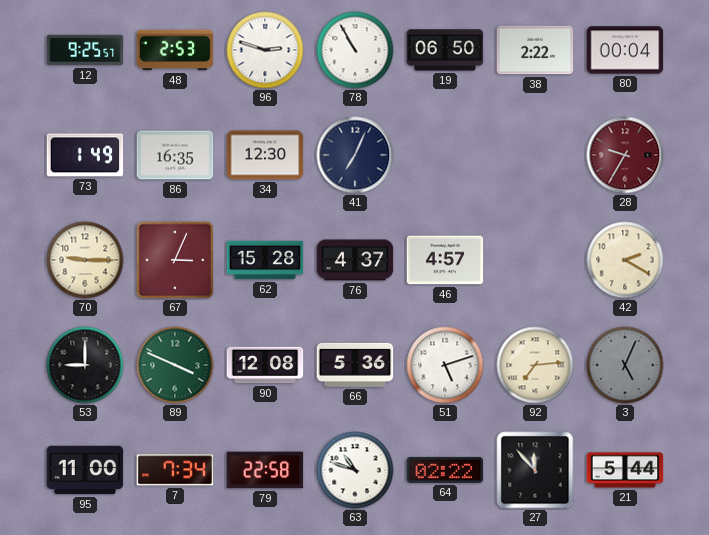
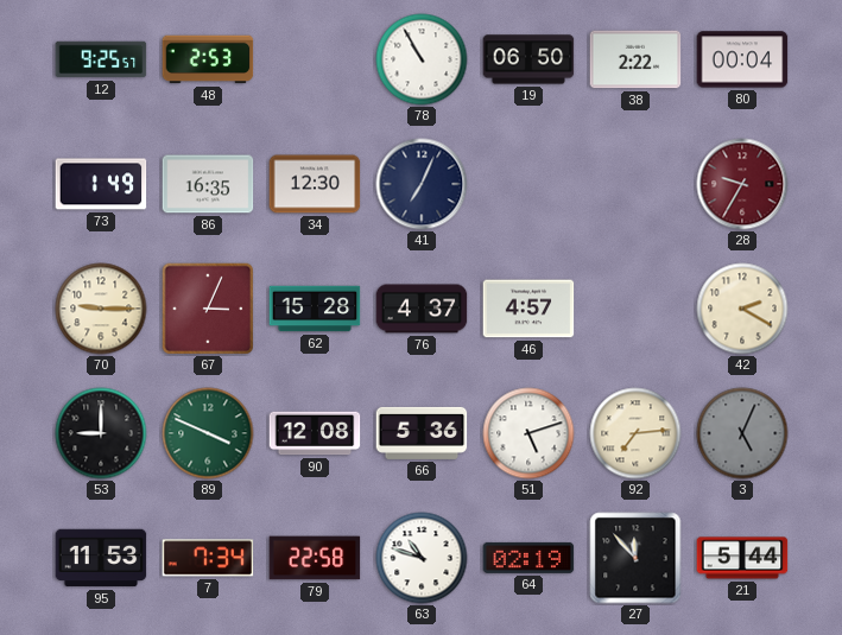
96: 2:48 -> none (265, 50)
95: 11:00 -> 11:53 (101, 558)
64: 02:22 -> 02:19 (528, 558)
